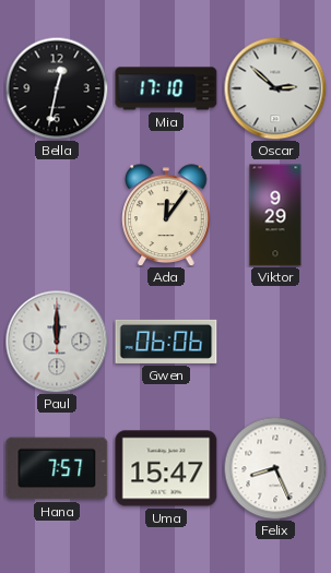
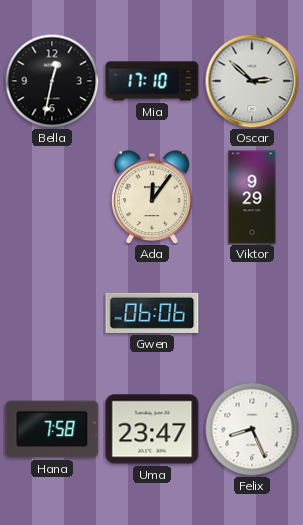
Paul: 12:00 -> none (57, 342)
Hana: 7:57 -> 7:58 (52, 429)
Uma: 15:47 -> 23:47 (152, 429)
